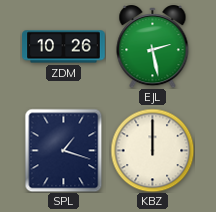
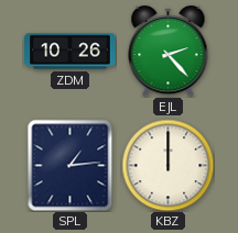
EJL: 2:28 -> 2:23 (169, 52)
SPL: 1:18 -> 1:14 (71, 165)
